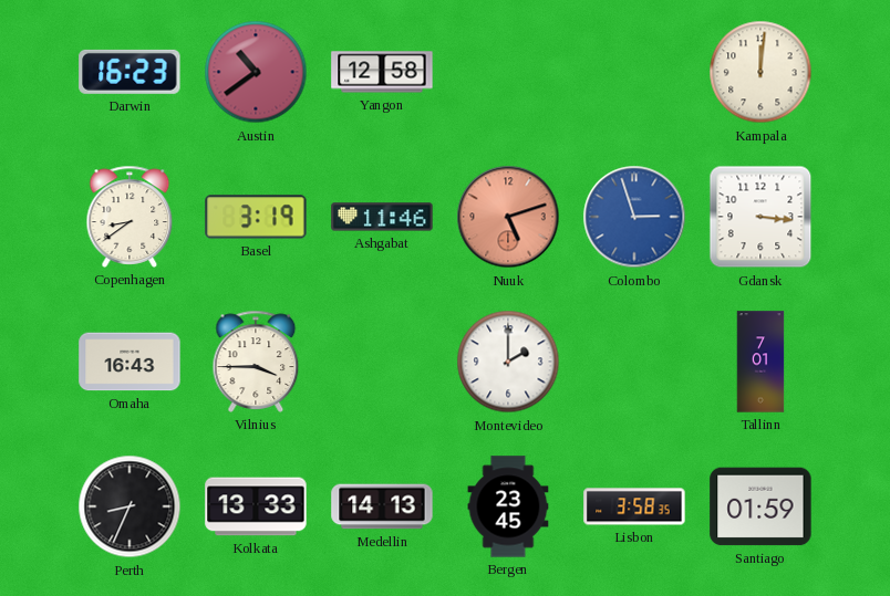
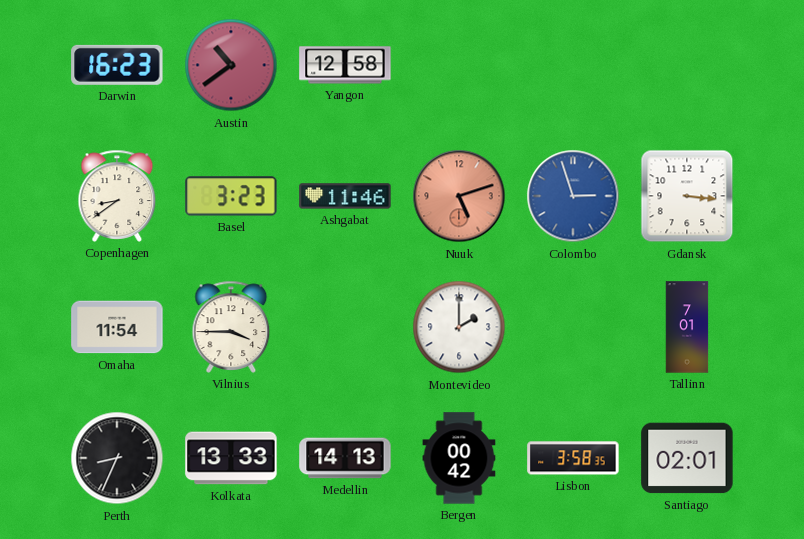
Kampala: 12:01 -> none (760, 72)
Basel: 3:19 -> 3:23 (231, 196)
Omaha: 16:43 -> 11:54 (117, 327)
Bergen: 23:45 -> 00:42 (459, 458)
Santiago: 01:59 -> 02:01 (687, 458)
